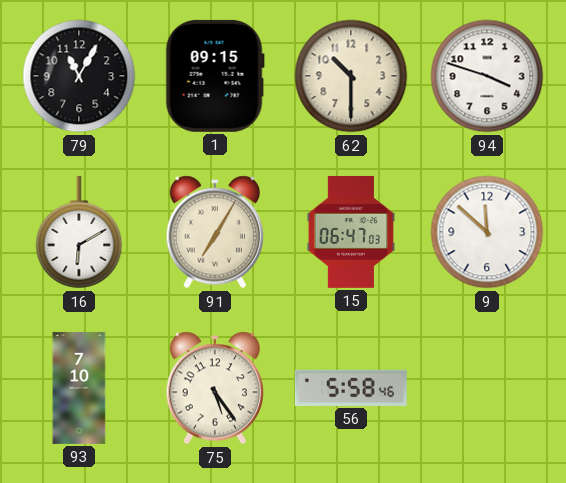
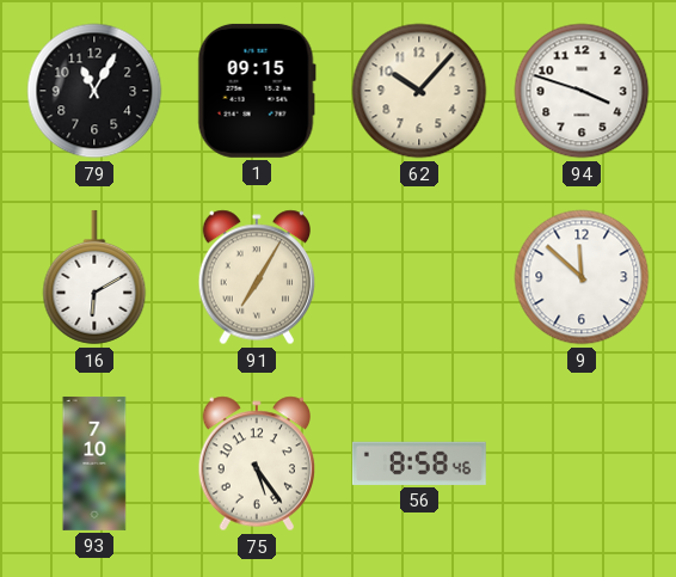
62: 10:30 -> 10:07 (419, 91)
15: 06:47 -> none (351, 232)
56: 5:58 -> 8:58 (419, 464)
